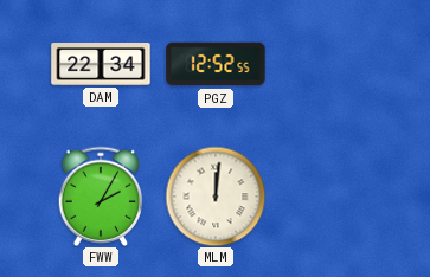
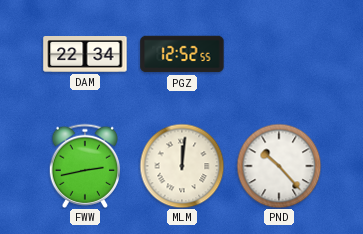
FWW: 2:05 -> 2:43 (84, 166)
PND: none -> 10:23 (279, 166)
